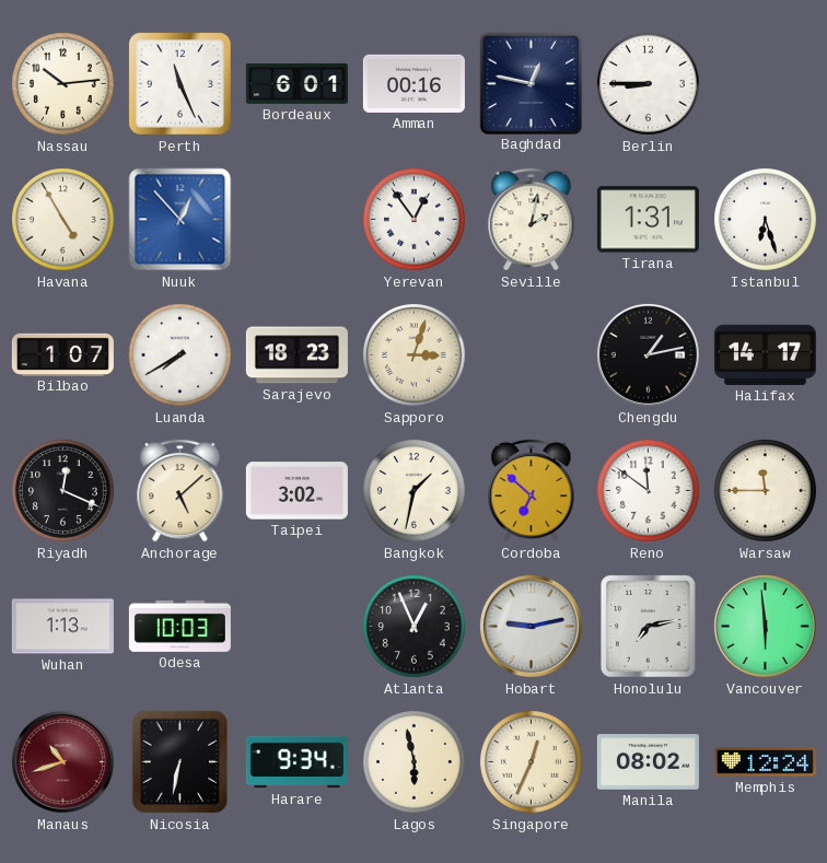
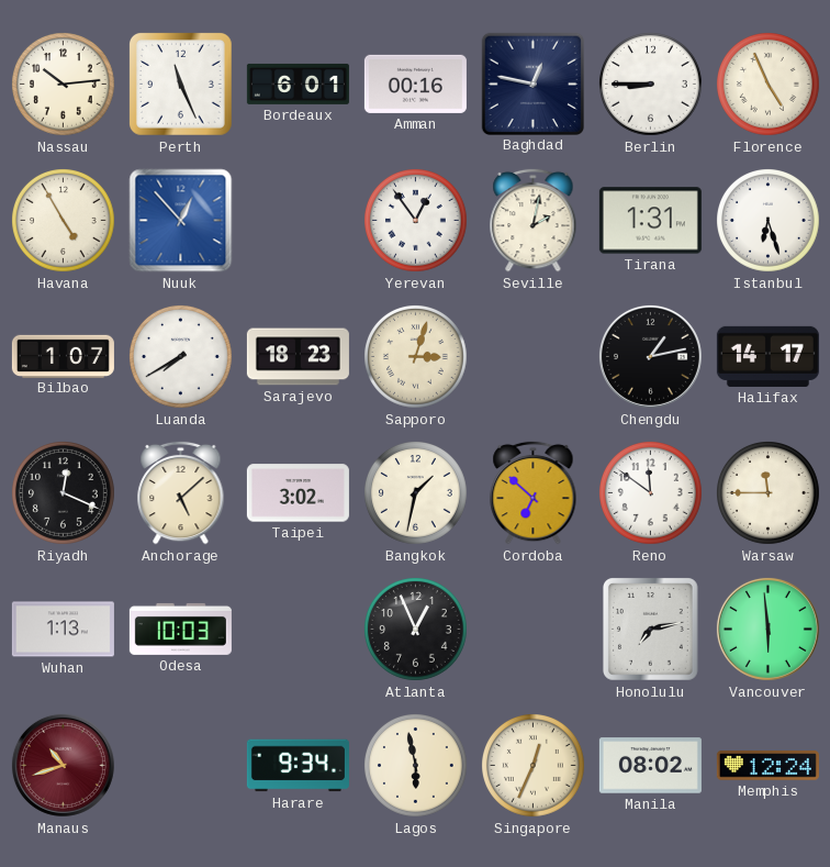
Florence: none -> 4:56 (769, 85)
Hobart: 9:13 -> none (531, 626)
Nicosia: 6:32 -> none (180, 762)
